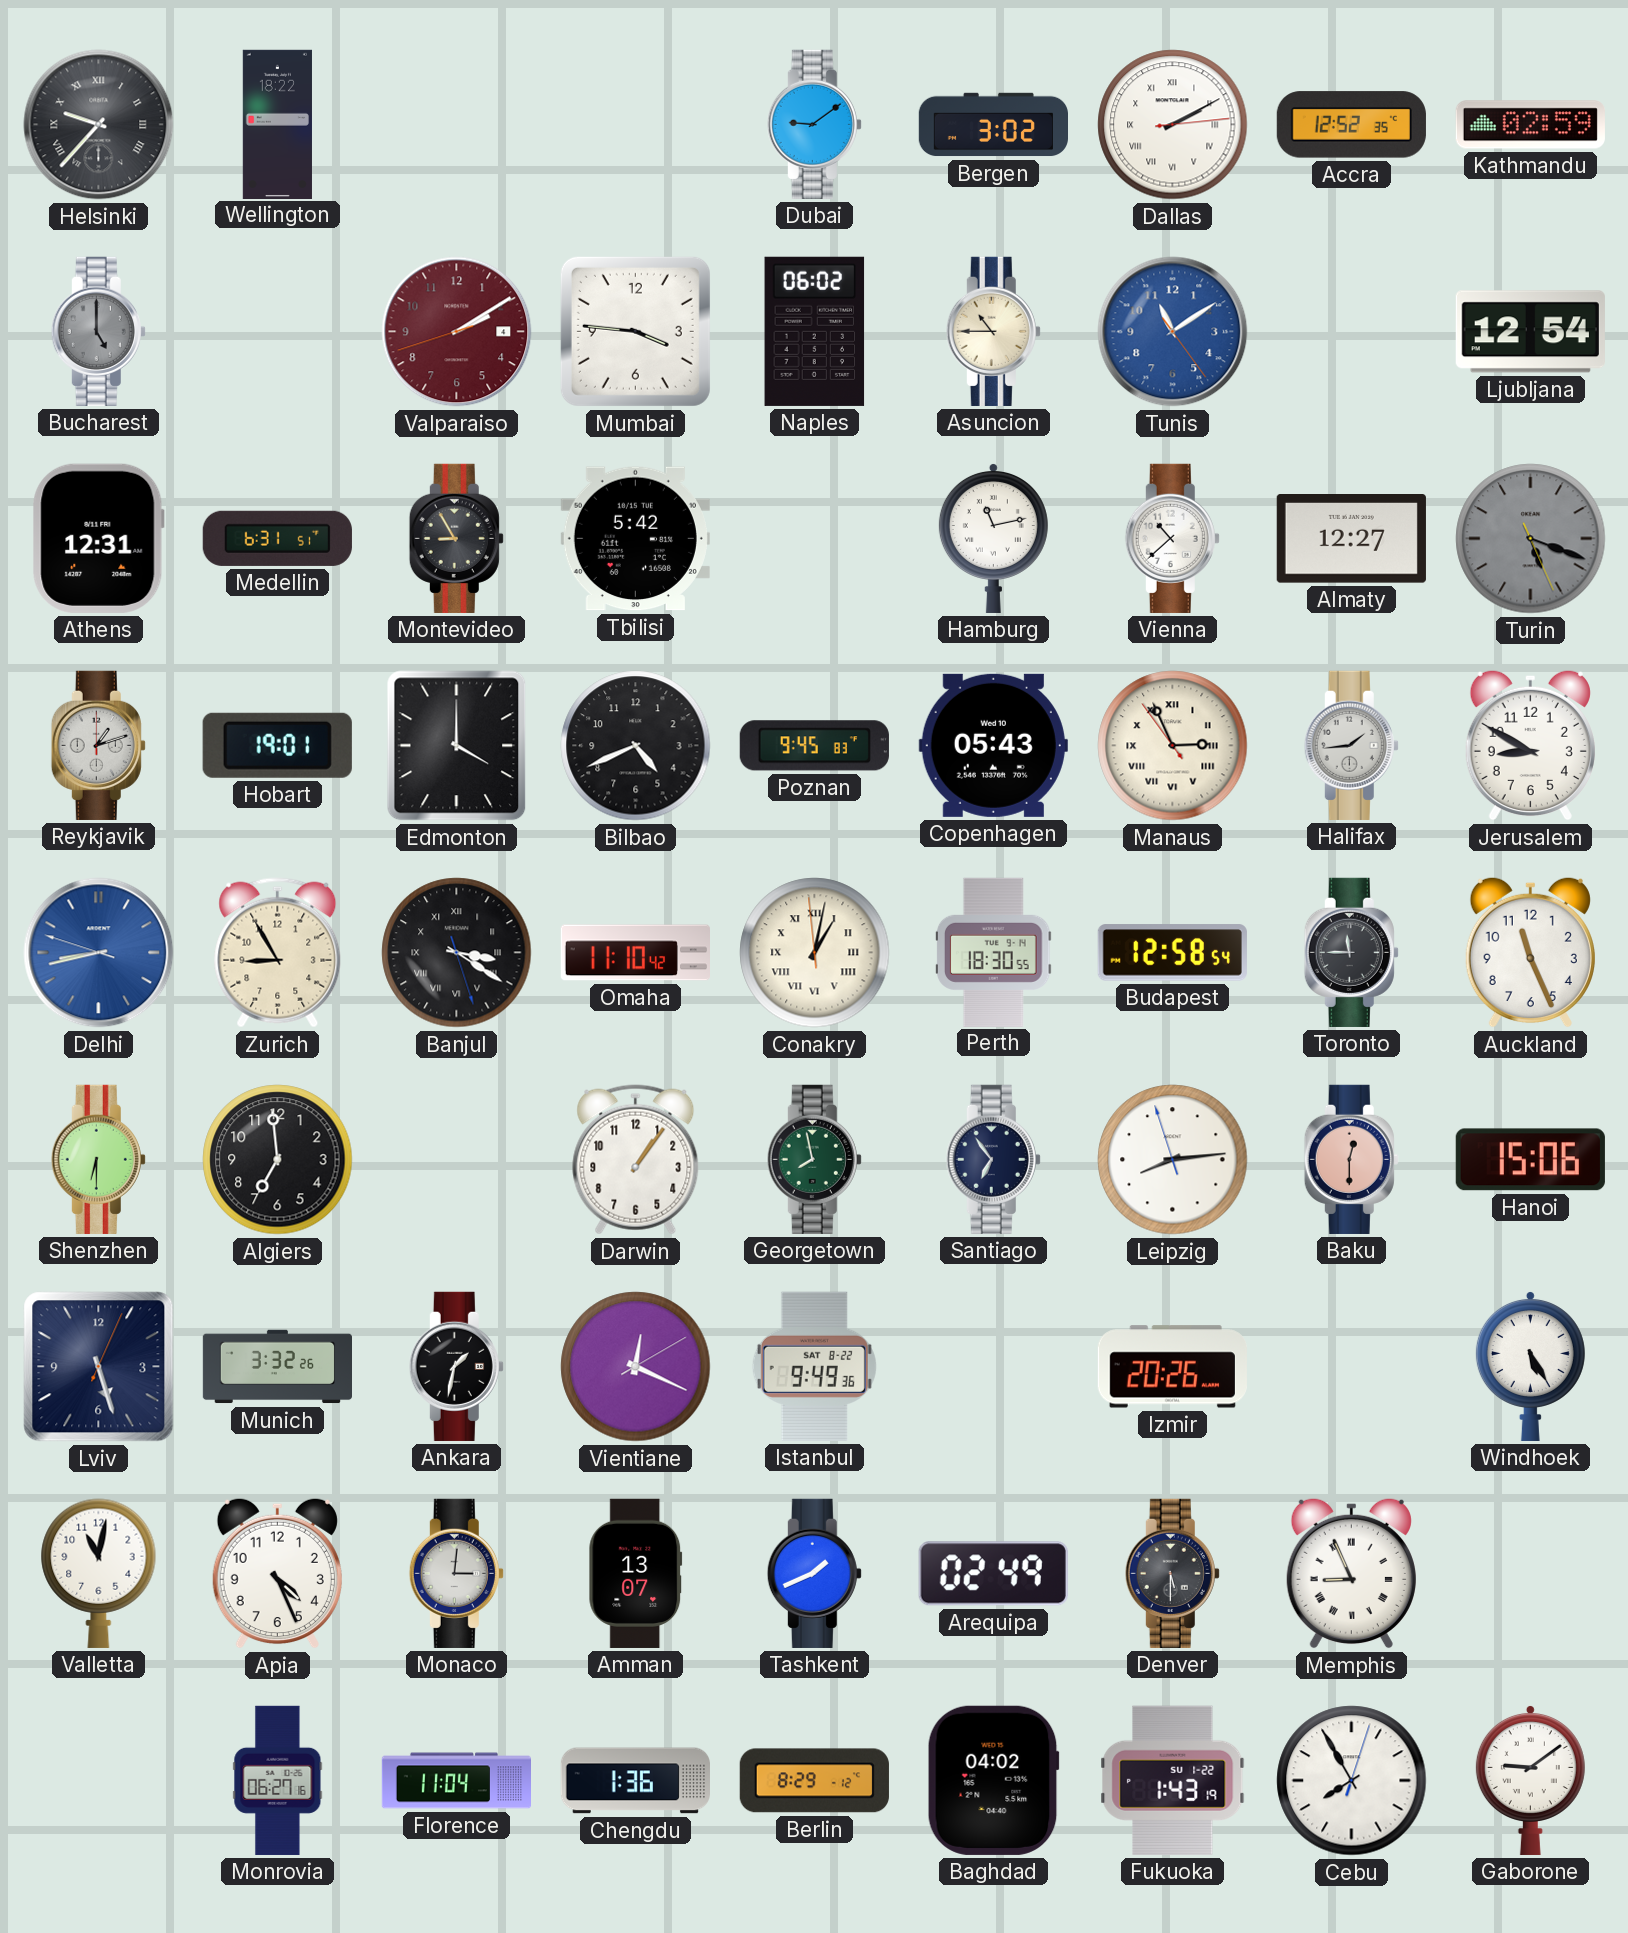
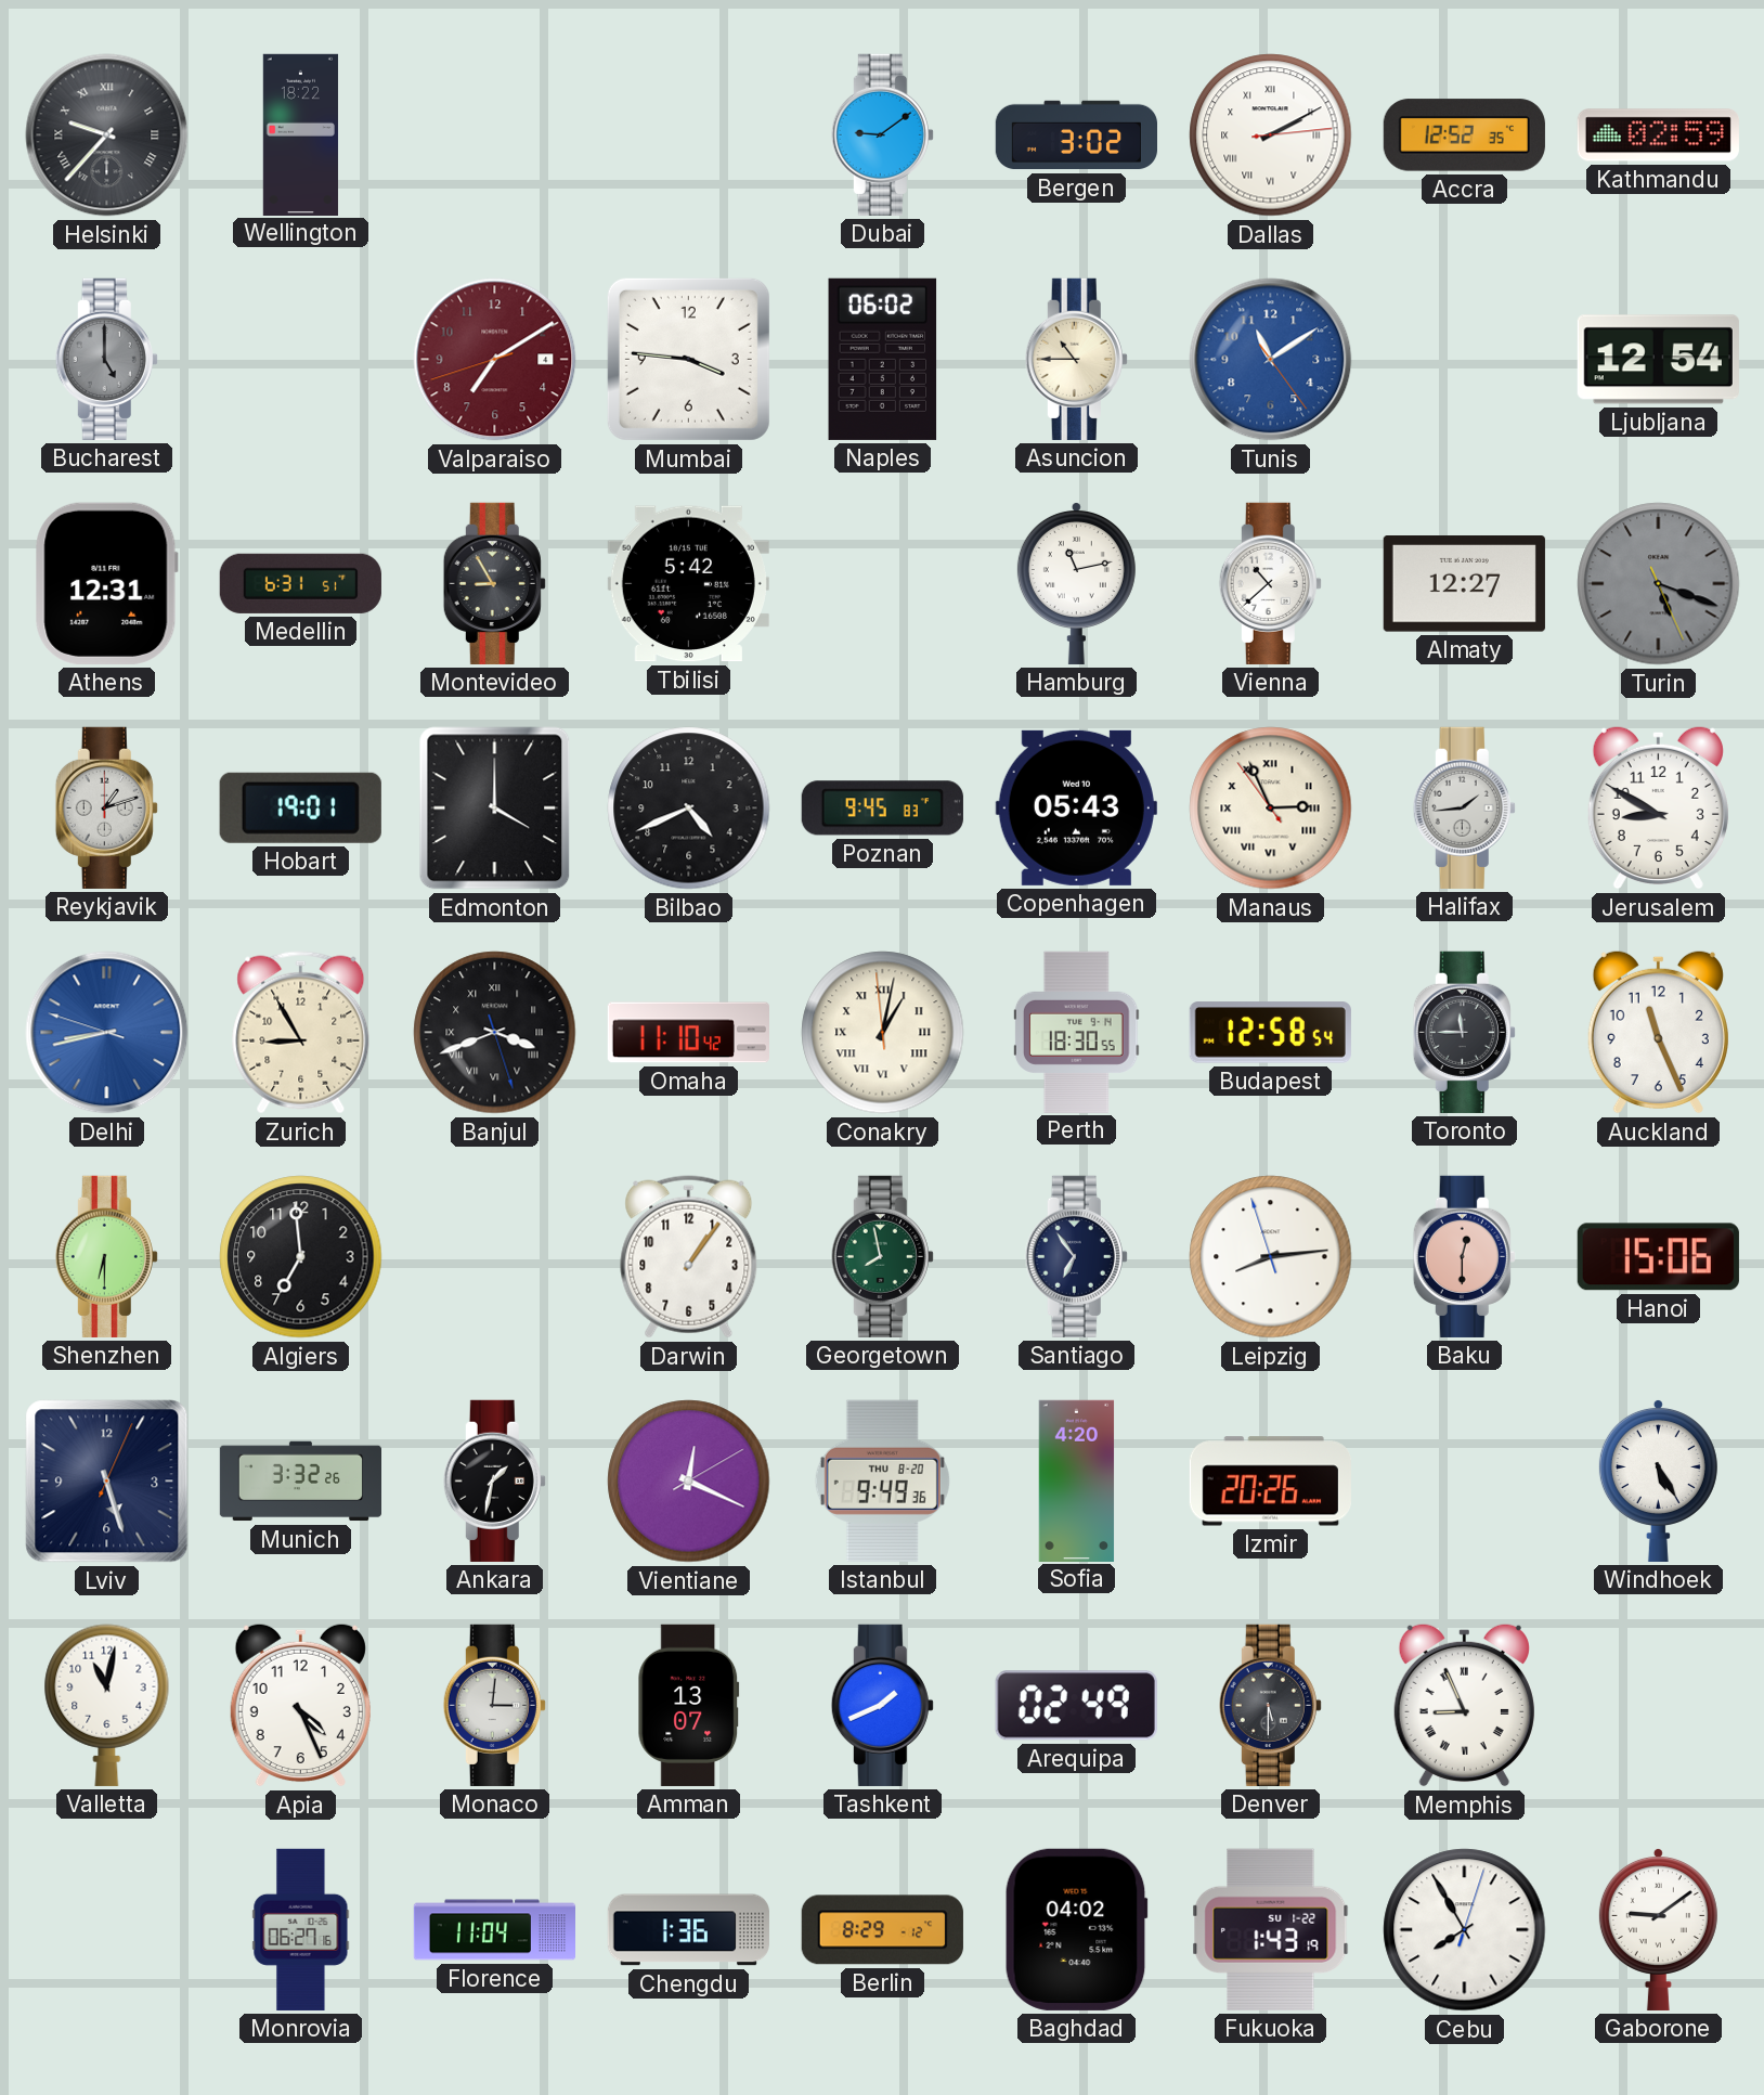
Valparaiso: 2:09 -> 7:09 (495, 360)
Banjul: 3:20 -> 3:41 (495, 1033)
Istanbul date: SAT 8-22 -> THU 8-20 (882, 1480)
Sofia: none -> 4:20 (1077, 1480)
